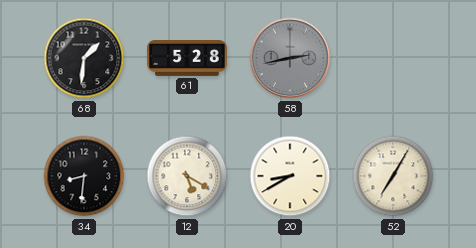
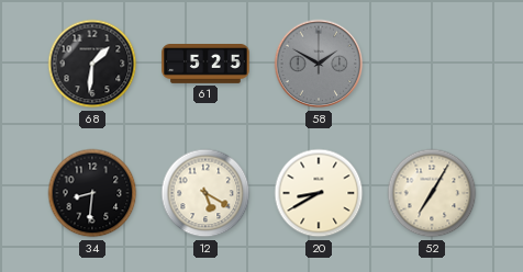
61: 5:28 -> 5:25 (205, 65)
58: 2:43 -> 1:50 (319, 64)
